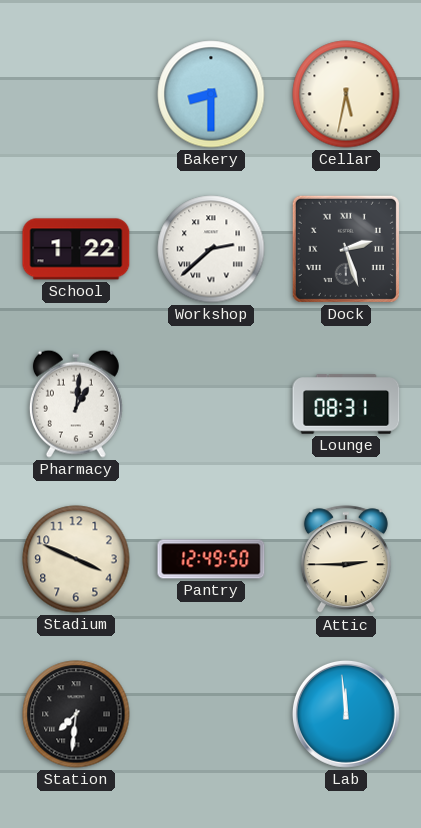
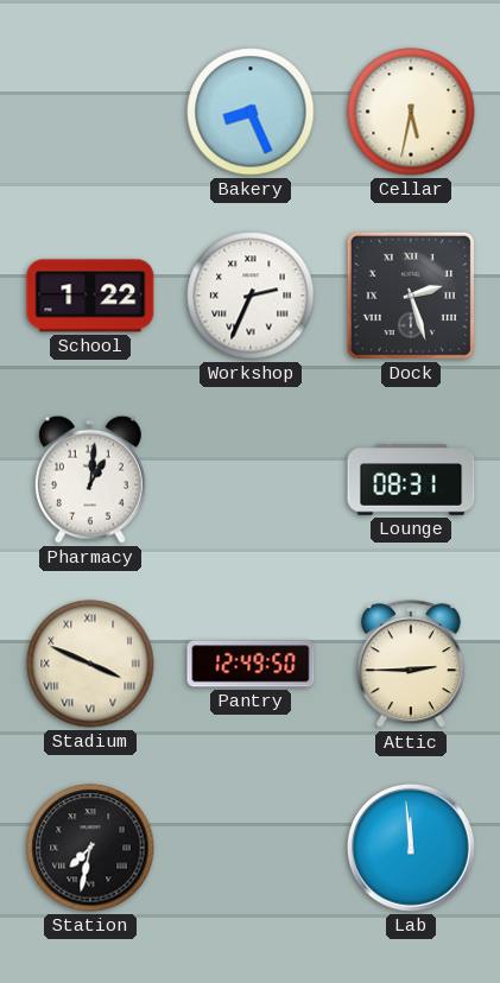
Bakery: 8:30 -> 8:26 (251, 112)
Workshop: 2:38 -> 2:34 (251, 296)
Stadium numerals: Arabic -> Roman (90, 664)
Station: 7:31 -> 7:32 (90, 848)
